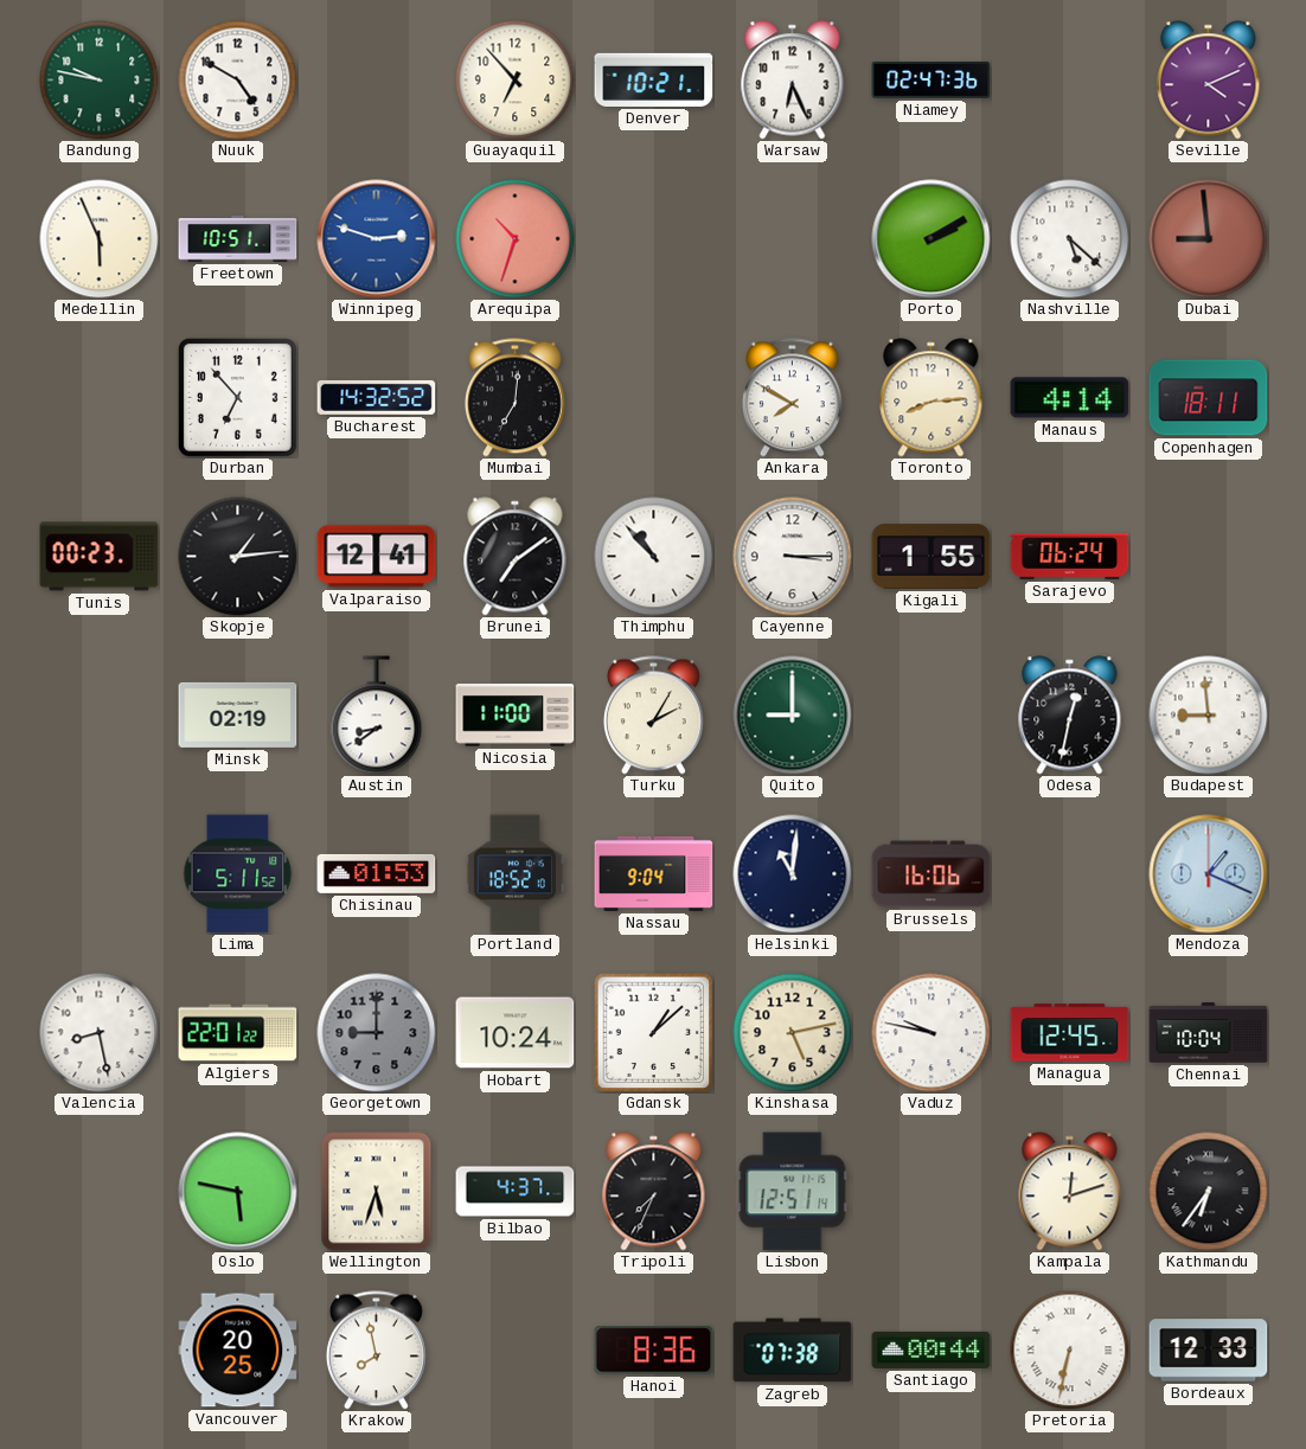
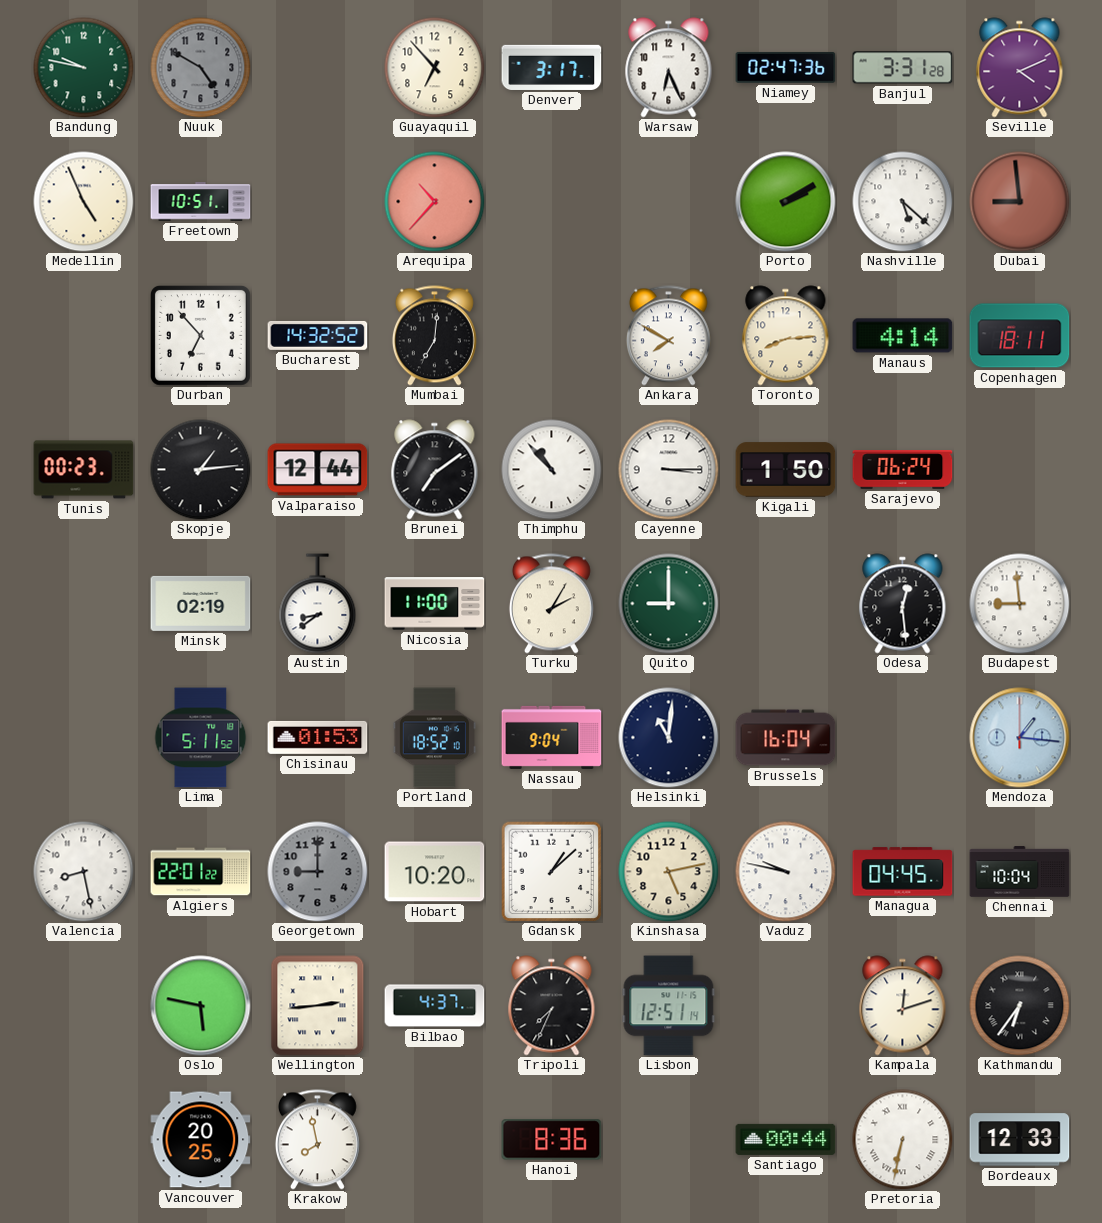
Nuuk dial: white -> grey (201, 68)
Denver: 10:21 -> 3:17 (552, 67)
Banjul: none -> 3:31 (903, 68)
Medellin: 5:56 -> 4:56 (84, 202)
Winnipeg: 2:48 -> none (377, 239)
Arequipa: 10:33 -> 10:37 (435, 202)
Valparaiso: 12:41 -> 12:44 (318, 470)
Kigali: 1:55 -> 1:50 (786, 470)
Odesa: 12:32 -> 12:29 (903, 604)
Brussels: 16:06 -> 16:04 (786, 738)
Mendoza: 1:19 -> 1:16 (1020, 738)
Hobart: 10:24 -> 10:20 (435, 872)
Managua: 12:45 -> 04:45 (903, 872)
Wellington: 5:33 -> 2:44 (318, 1006)
Zagreb: 07:38 -> none (793, 1351)
